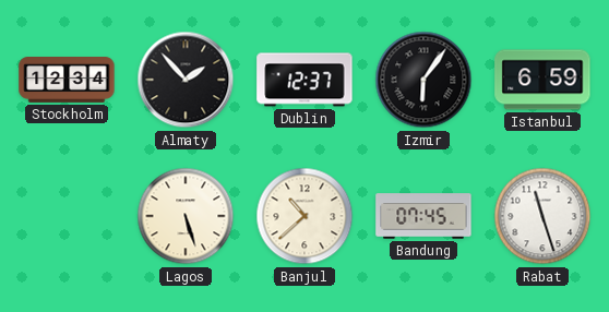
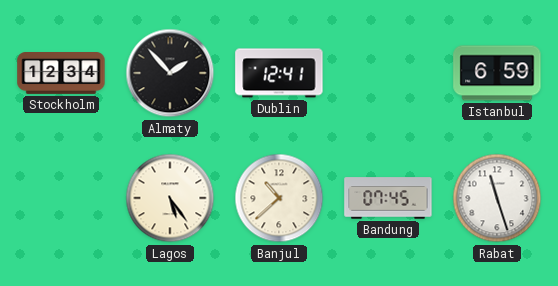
Dublin: 12:37 -> 12:41 (279, 73)
Izmir: 6:06 -> none (423, 80)
Lagos: 5:27 -> 5:24 (170, 198)
